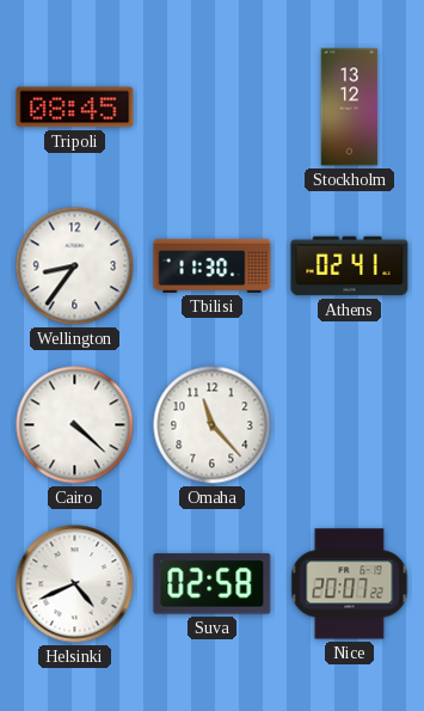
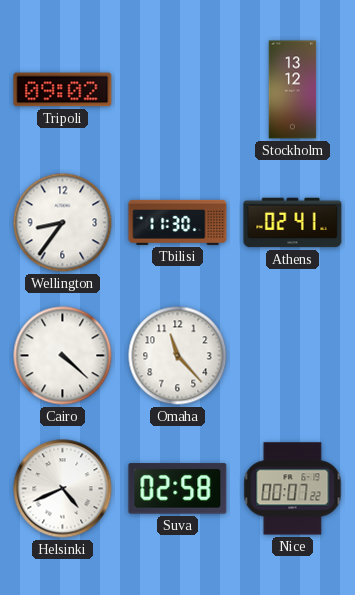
Tripoli: 08:45 -> 09:02 (63, 90)
Nice: 20:07 -> 00:07 (293, 489)
